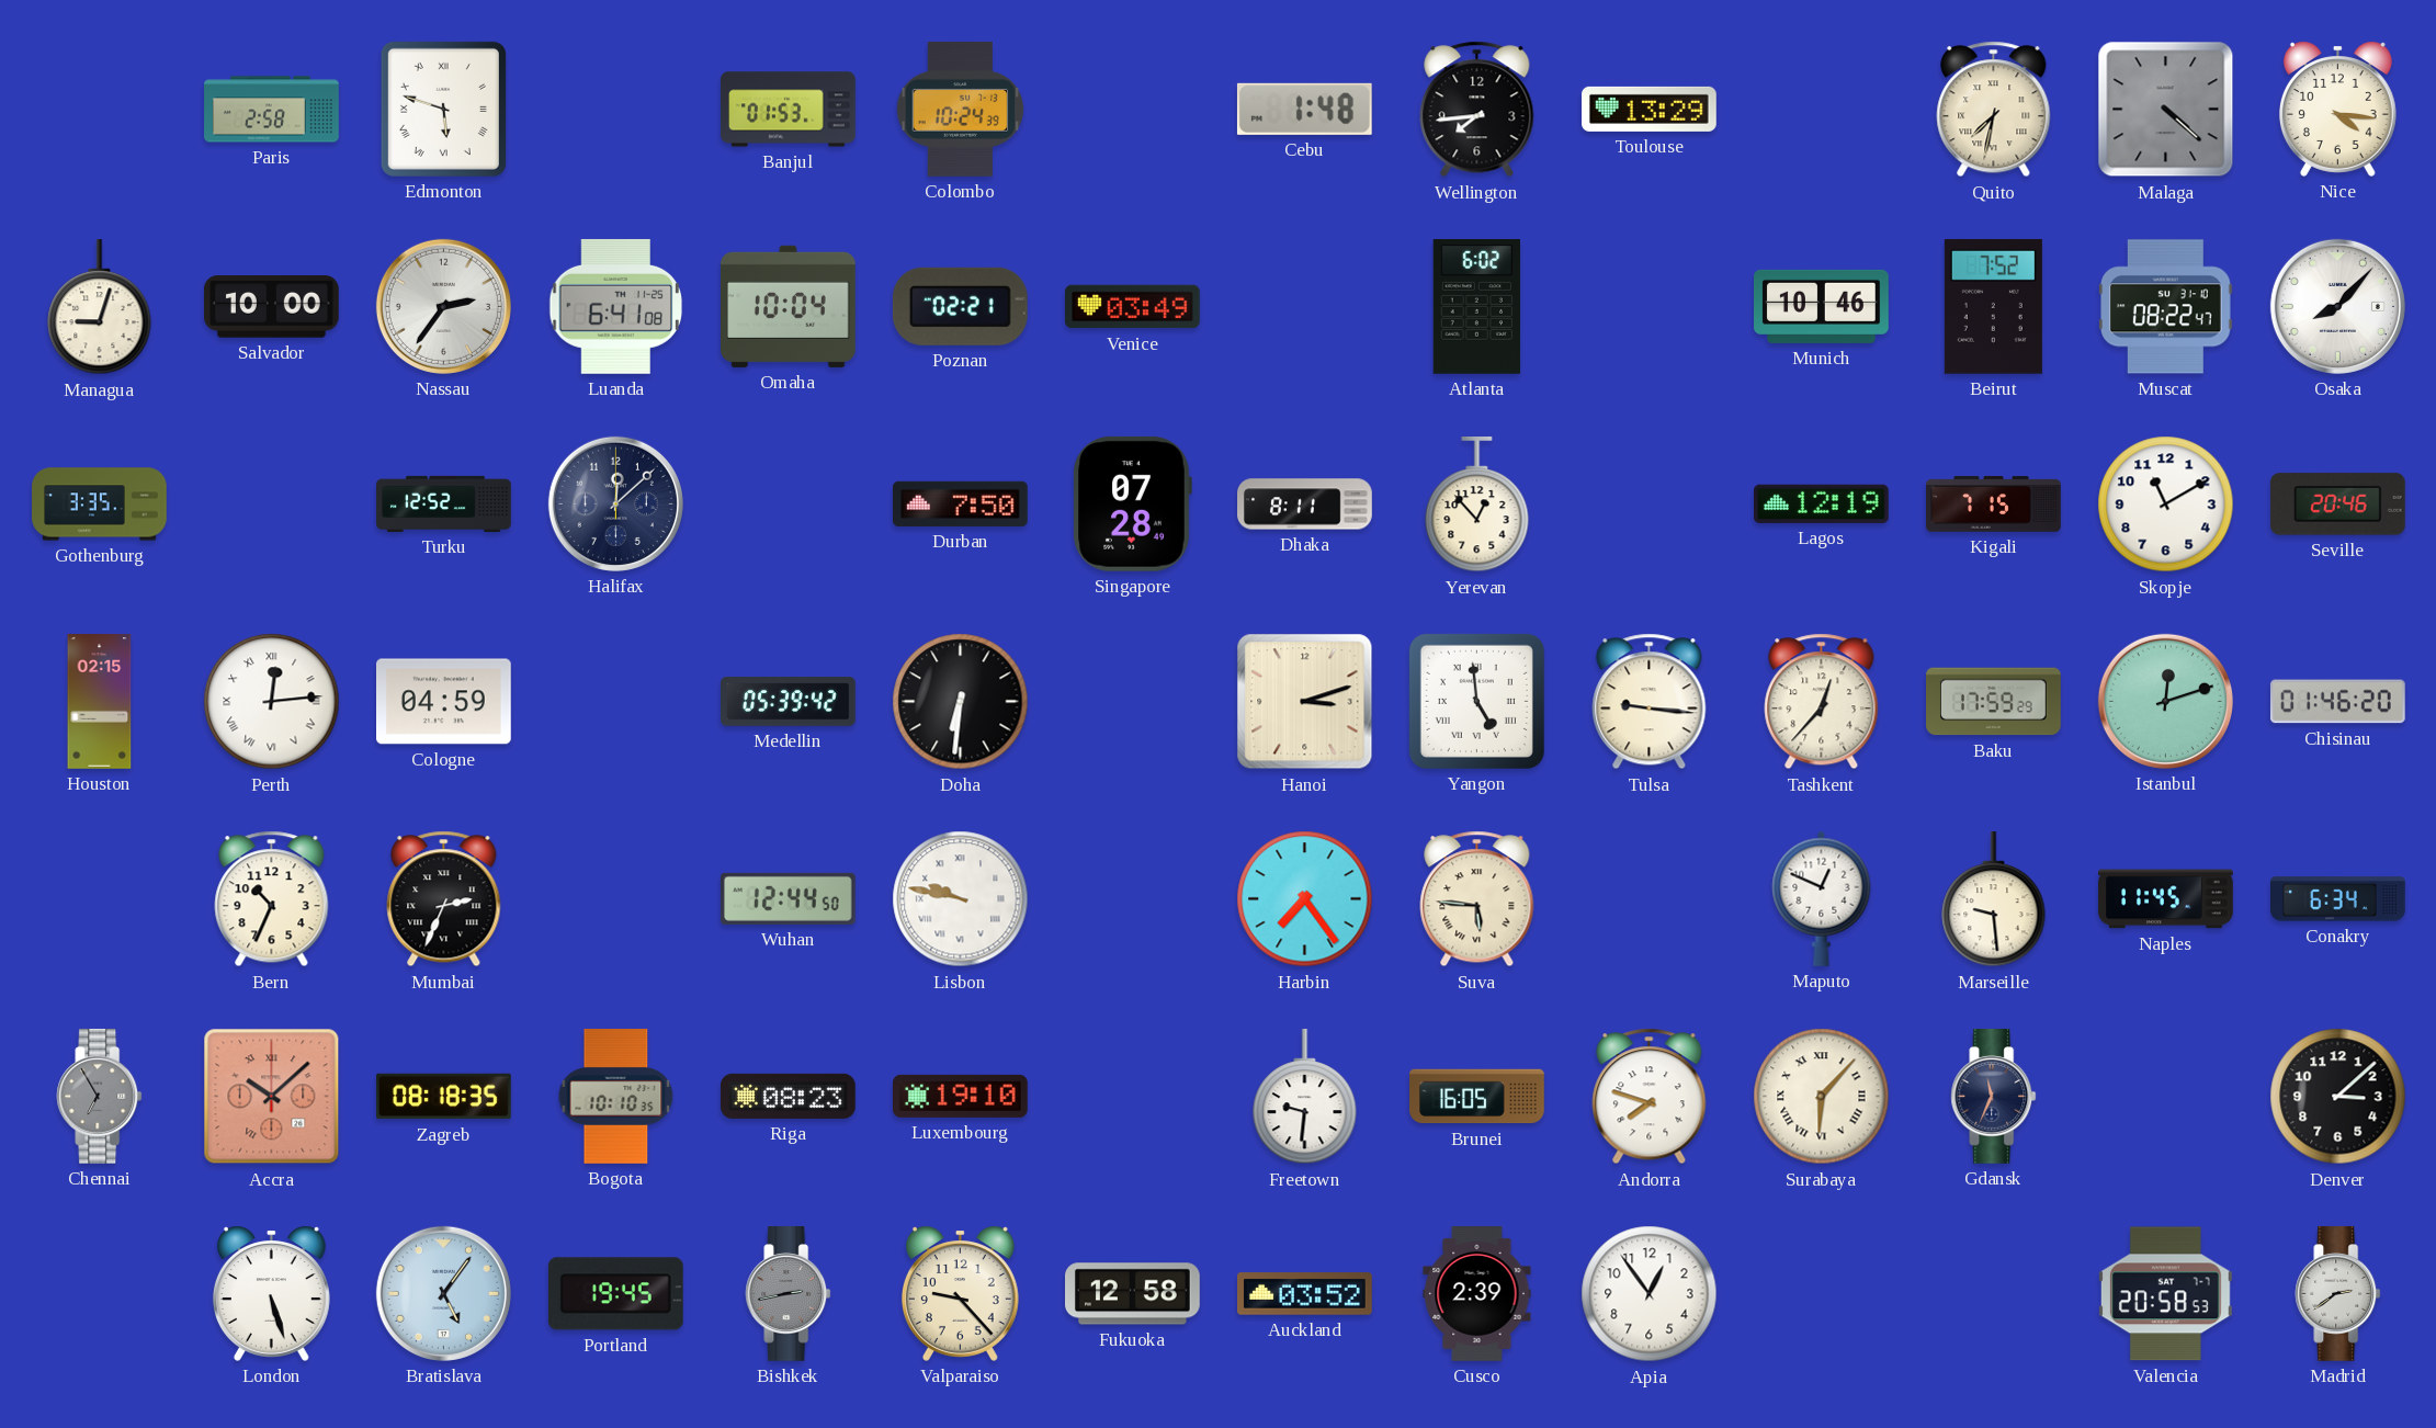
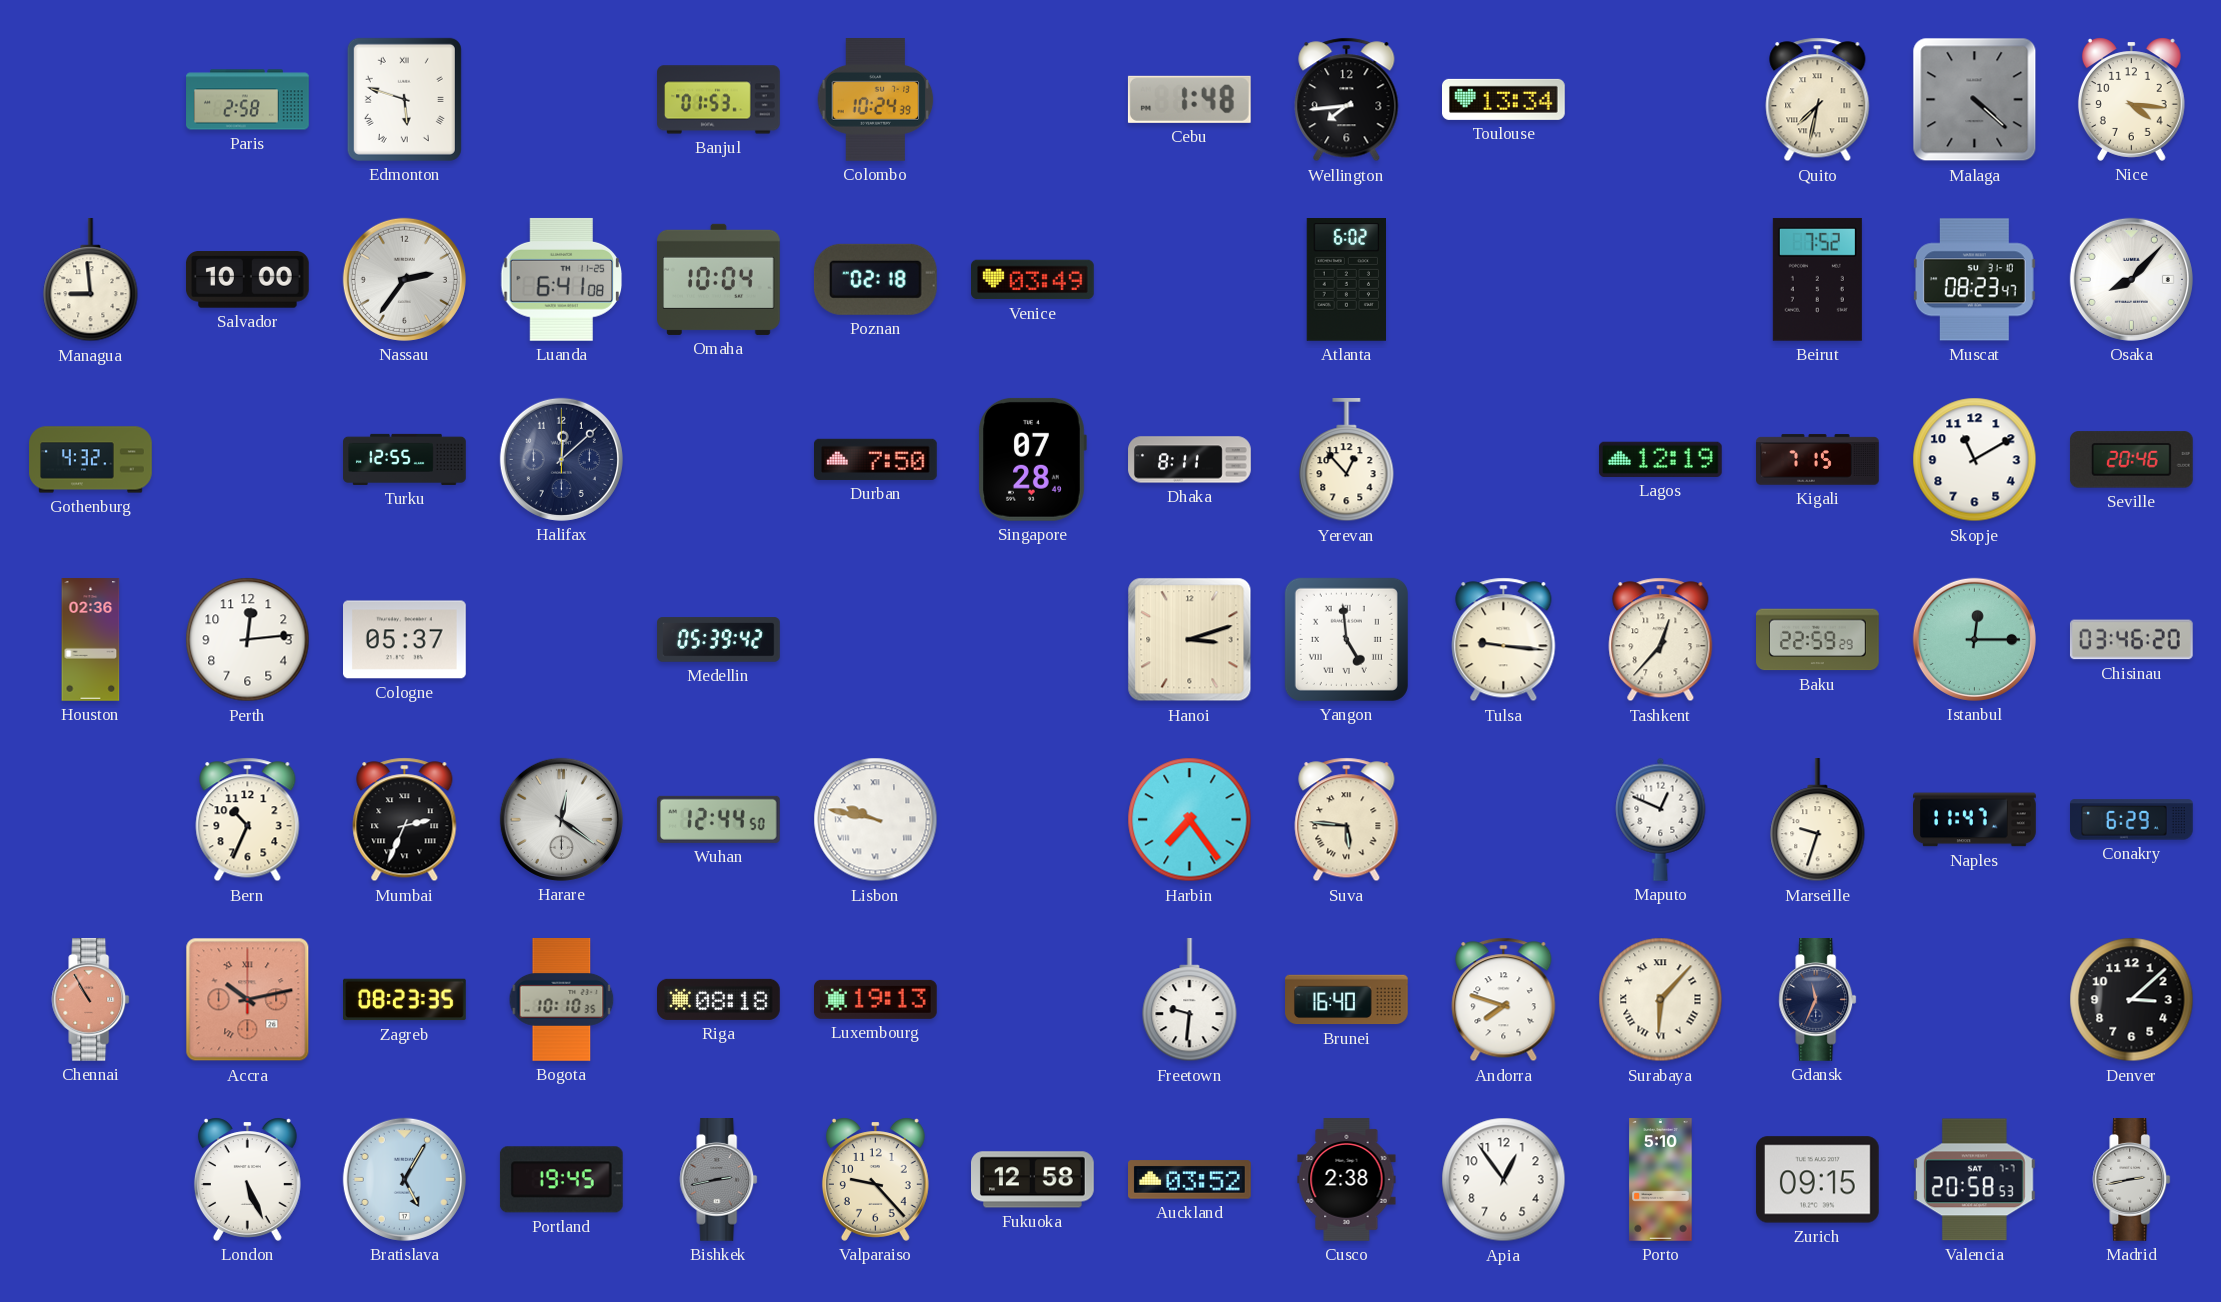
Toulouse: 13:29 -> 13:34 (1504, 99)
Managua: 9:03 -> 8:59 (91, 281)
Poznan: 02:21 -> 02:18 (875, 279)
Munich: 10:46 -> none (1822, 306)
Muscat: 08:22 -> 08:23 (1974, 280)
Gothenburg: 3:35 -> 4:32 (91, 460)
Turku: 12:52 -> 12:55 (405, 459)
Houston: 02:15 -> 02:36 (91, 640)
Perth numerals: Roman -> Arabic (248, 640)
Cologne: 04:59 -> 05:37 (405, 640)
Doha: 6:31 -> none (961, 702)
Baku: 17:59 -> 22:59 (1818, 640)
Istanbul: 12:12 -> 12:15 (1974, 639)
Chisinau: 01:46 -> 03:46 (2131, 640)
Harare: none -> 12:21 (561, 819)
Marseille: 9:29 -> 9:33 (1818, 821)
Naples: 11:45 -> 11:47 (1975, 820)
Conakry: 6:34 -> 6:29 (2132, 820)
Chennai: 6:55 -> 10:55 (91, 1000)
Chennai dial: grey -> salmon (91, 1000)
Accra: 10:08 -> 10:13 (248, 1000)
Zagreb: 08:18 -> 08:23 (405, 1000)
Riga: 08:23 -> 08:18 (719, 999)
Luxembourg: 19:10 -> 19:13 (876, 999)
Brunei: 16:05 -> 16:40 (1347, 1000)
London: 5:27 -> 5:26 (247, 1179)
Bratislava: 5:06 -> 5:05 (404, 1179)
Cusco: 2:39 -> 2:38 (1347, 1180)
Porto: none -> 5:10 (1661, 1180)
Zurich: none -> 09:15 (1818, 1180)
Madrid: 2:39 -> 2:43 (2132, 1180)
